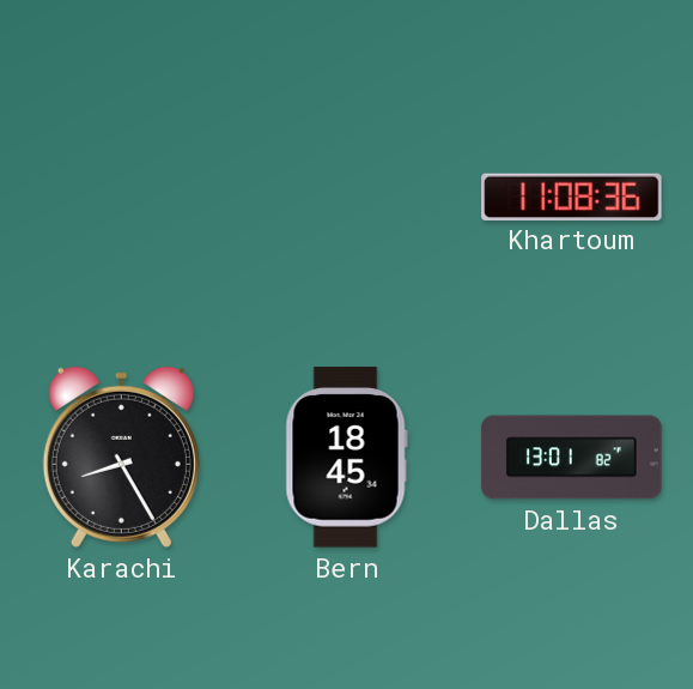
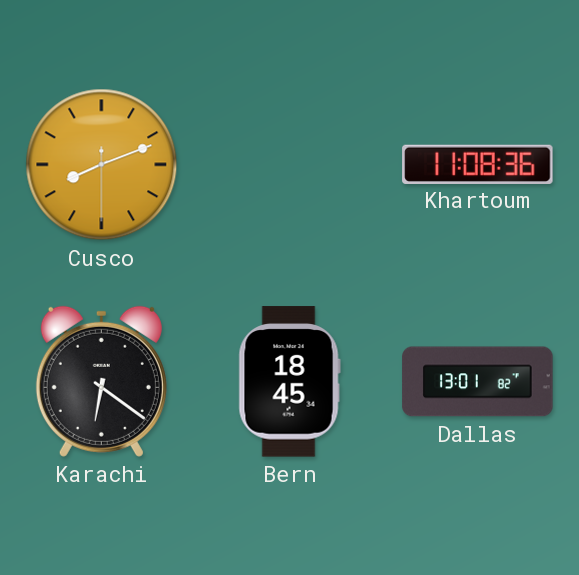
Cusco: none -> 8:11 (102, 165)
Karachi: 8:25 -> 6:21 (101, 381)
